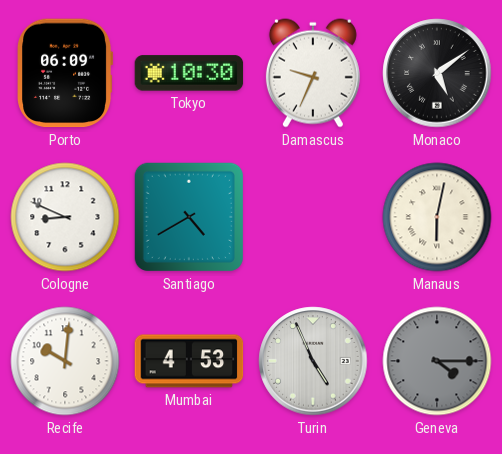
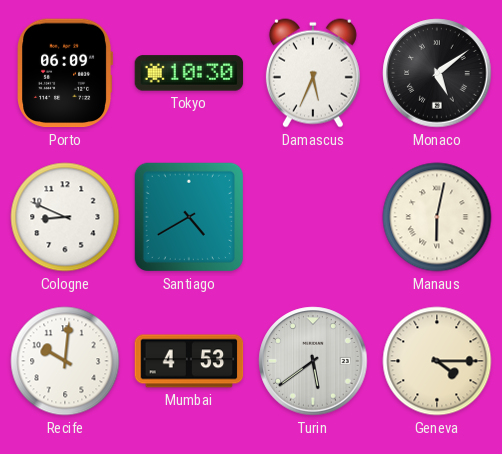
Damascus: 9:34 -> 5:34 (313, 73)
Turin: 4:56 -> 5:39 (313, 361)
Geneva dial: grey -> cream (437, 361)
